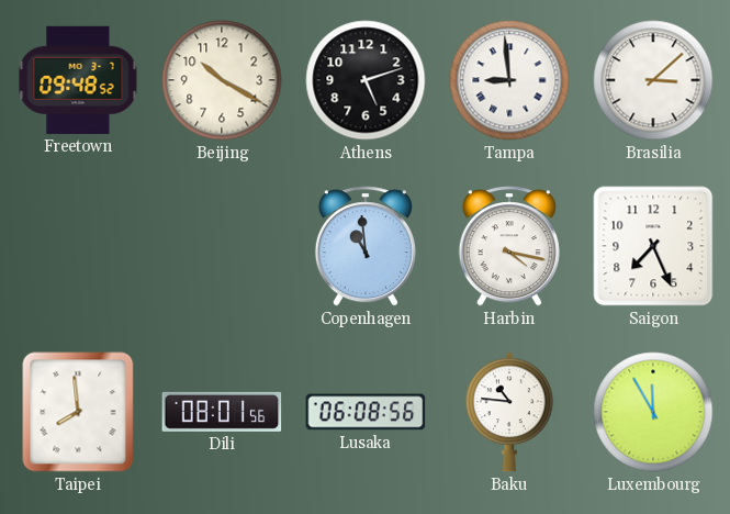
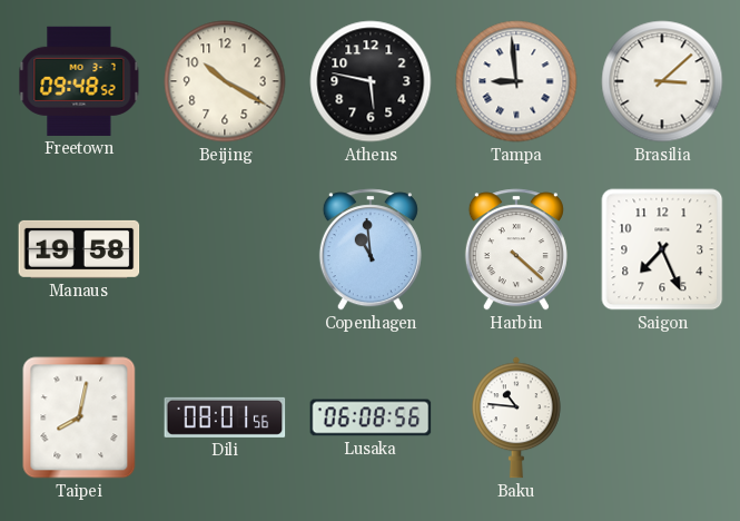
Athens: 5:12 -> 5:47 (371, 81)
Manaus: none -> 19:58 (79, 249)
Harbin: 4:17 -> 4:22 (516, 249)
Taipei: 7:59 -> 8:02 (79, 417)
Luxembourg: 11:55 -> none (653, 412)
